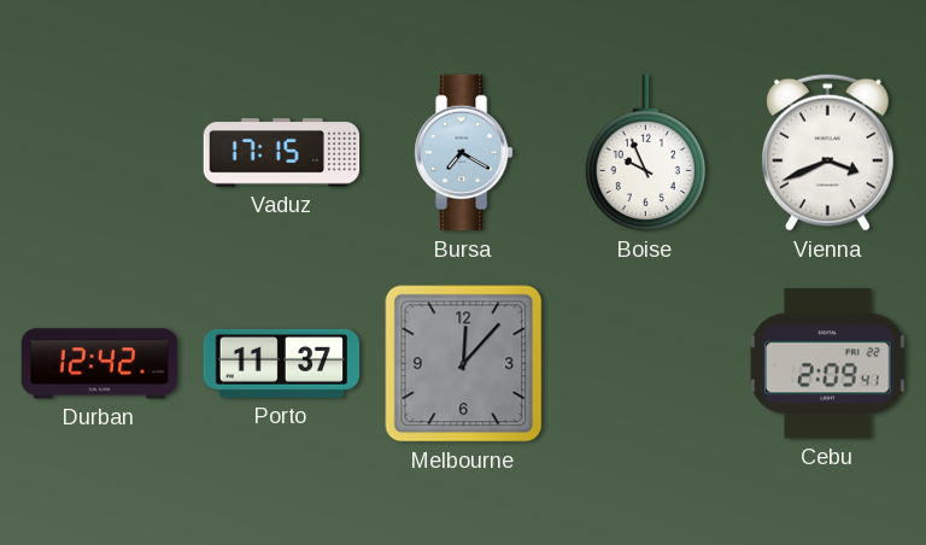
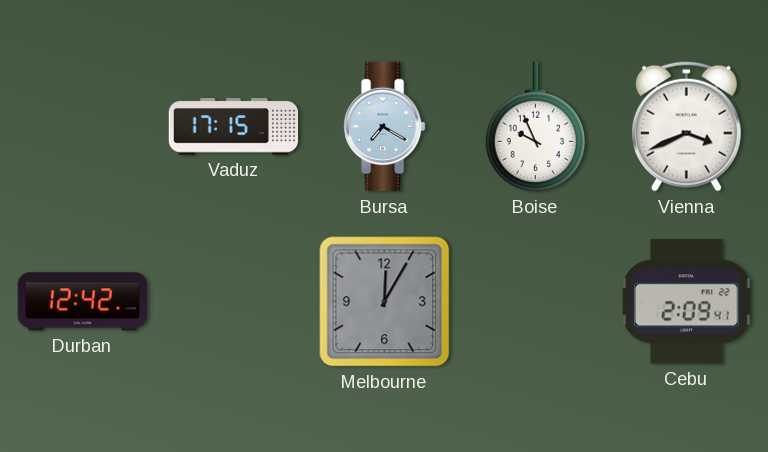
Porto: 11:37 -> none (282, 363)
Melbourne: 12:07 -> 12:05 (385, 302)
